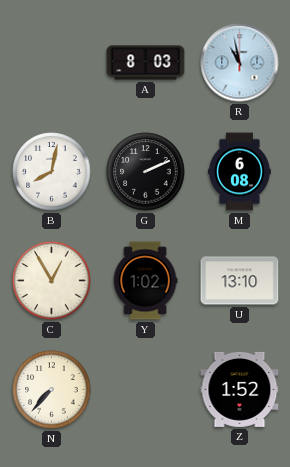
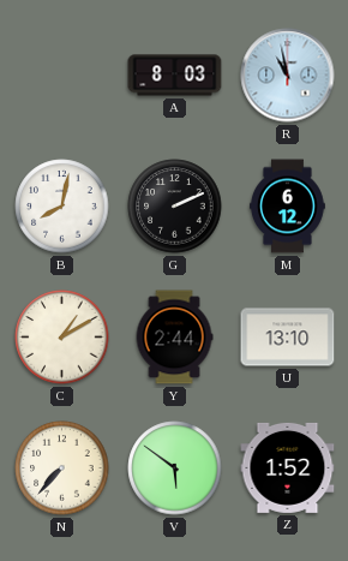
M: 6:08 -> 6:12 (287, 207)
C: 12:55 -> 1:10 (62, 338)
Y: 1:02 -> 2:44 (174, 338)
V: none -> 5:51 (175, 469)
